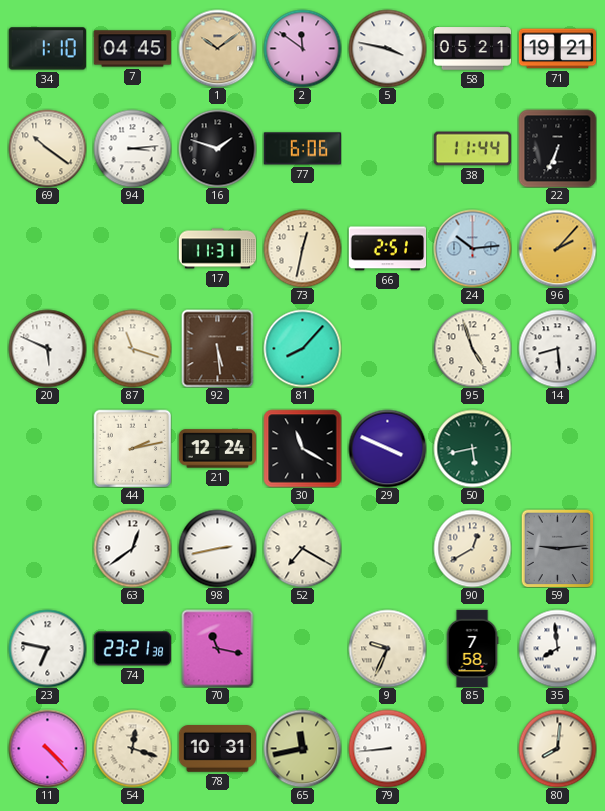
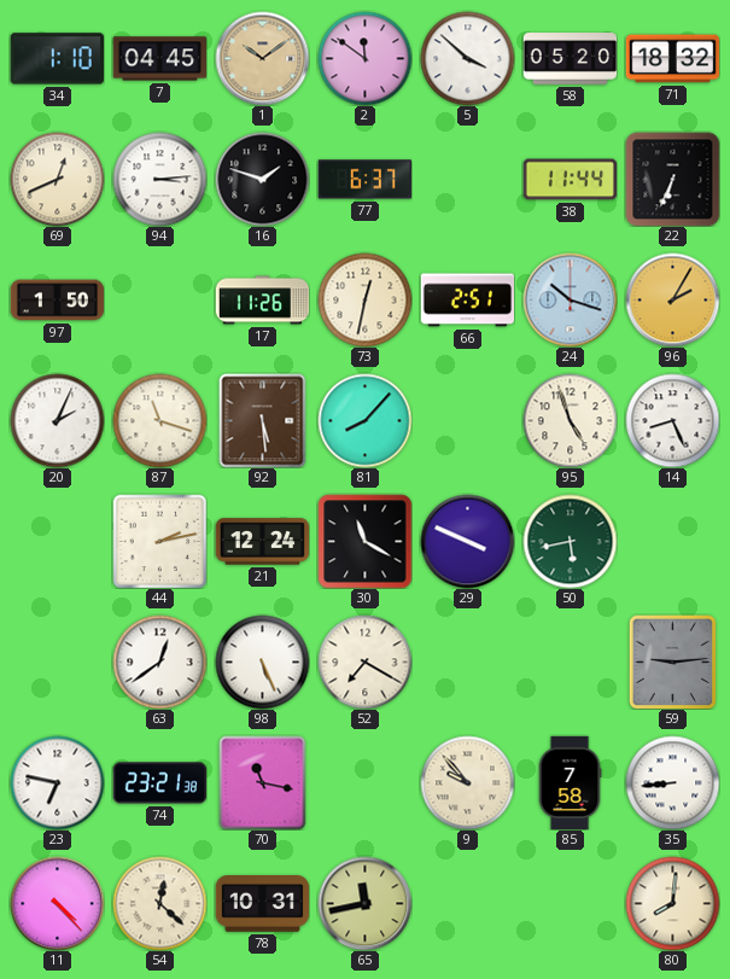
5: 3:47 -> 3:52 (467, 58)
58: 05:21 -> 05:20 (570, 59)
71: 19:21 -> 18:32 (672, 59)
69: 10:21 -> 12:41 (57, 179)
77: 6:06 -> 6:37 (364, 180)
97: none -> 1:50 (57, 301)
17: 11:31 -> 11:26 (262, 301)
24: 10:14 -> 10:18 (570, 299)
96: 2:07 -> 2:05 (672, 299)
20: 5:49 -> 2:04 (57, 420)
14: 8:29 -> 8:26 (672, 420)
98: 2:43 -> 5:26 (262, 662)
90: 12:40 -> none (472, 548)
9: 9:34 -> 9:53 (467, 782)
35: 7:59 -> 8:44 (672, 782)
54: 12:18 -> 12:22 (159, 903)
79: 8:44 -> none (387, 748)
